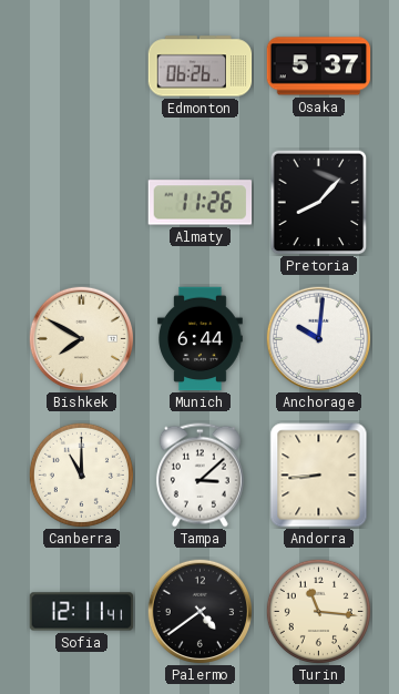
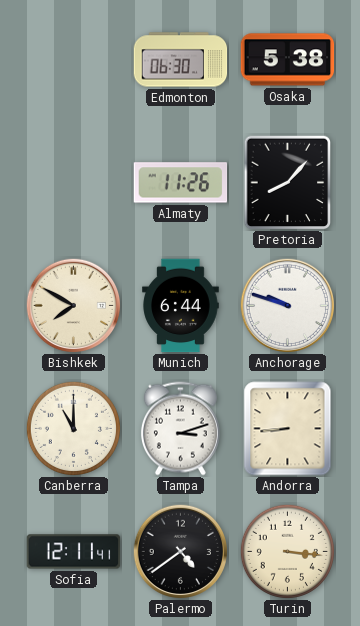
Edmonton: 06:26 -> 06:30 (181, 60)
Osaka: 5:37 -> 5:38 (288, 60)
Anchorage: 10:01 -> 9:48 (287, 305)
Tampa: 3:08 -> 3:12 (180, 429)
Turin: 11:16 -> 3:16 (287, 551)
